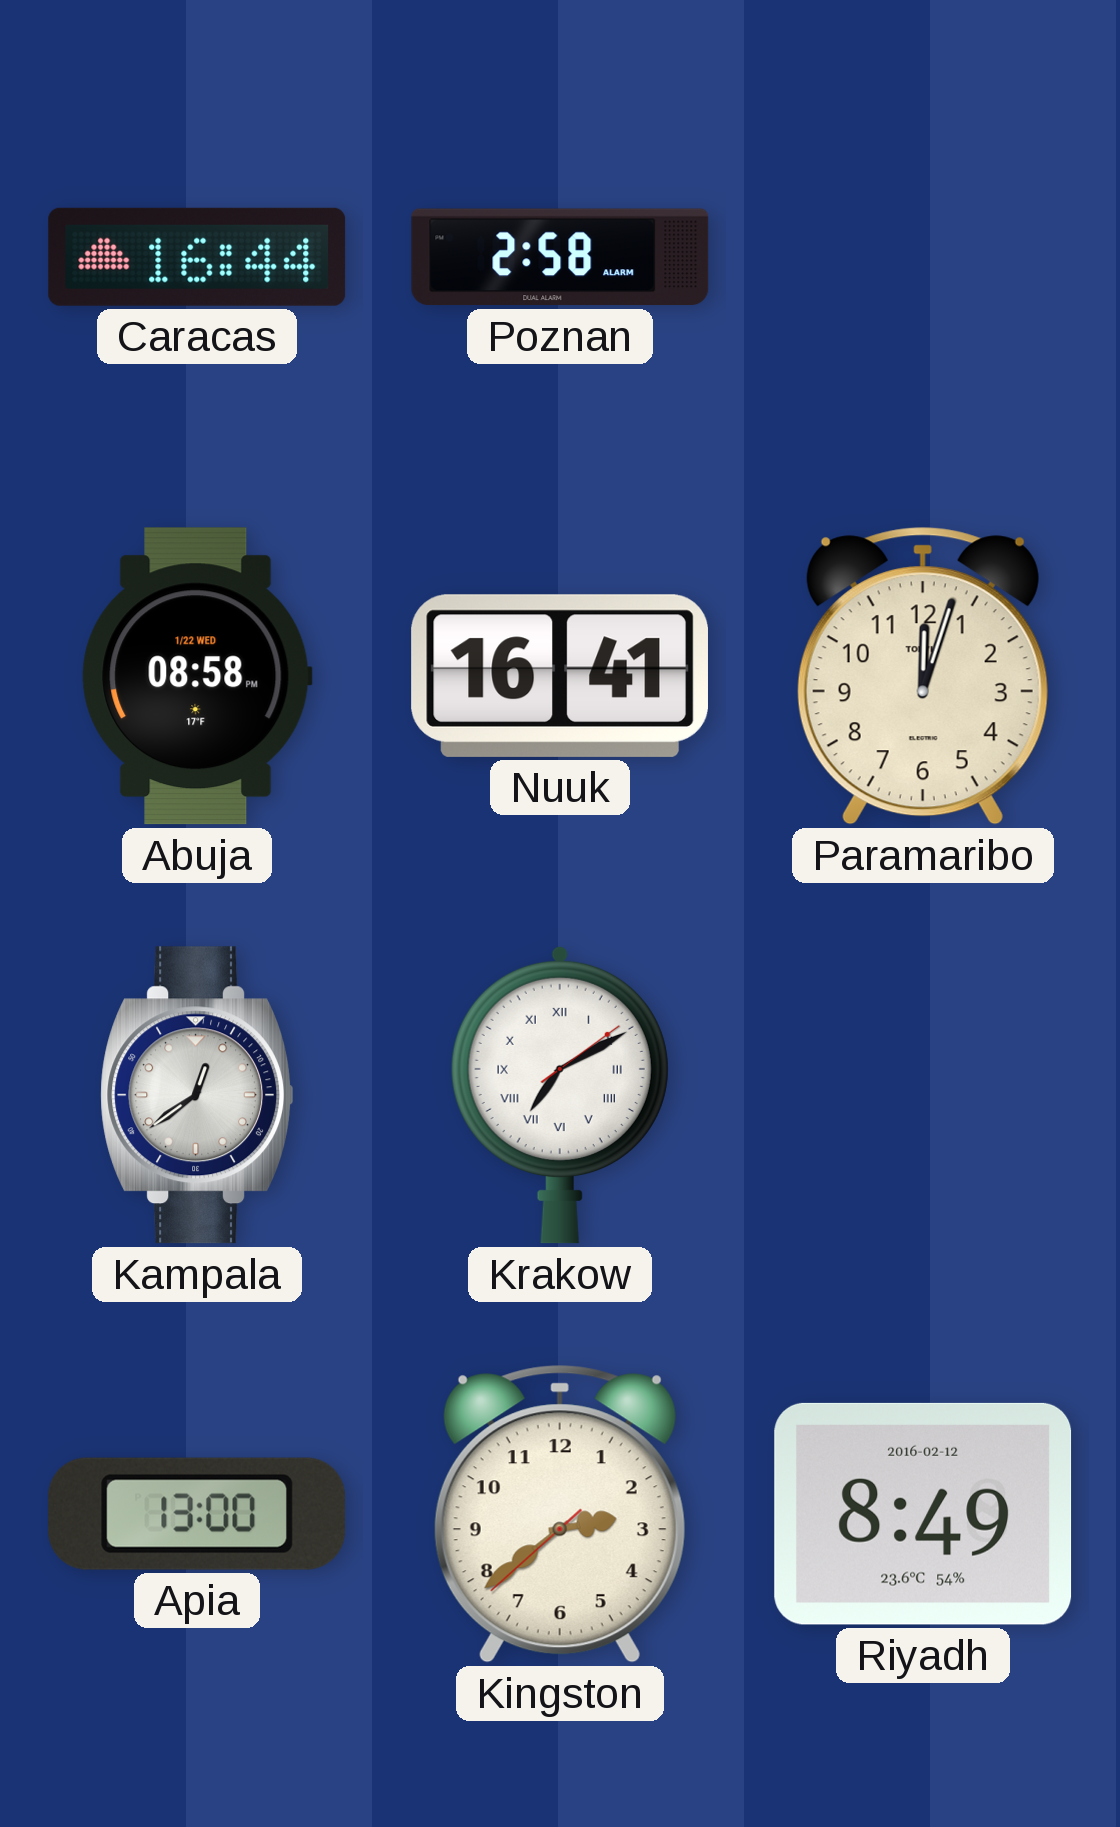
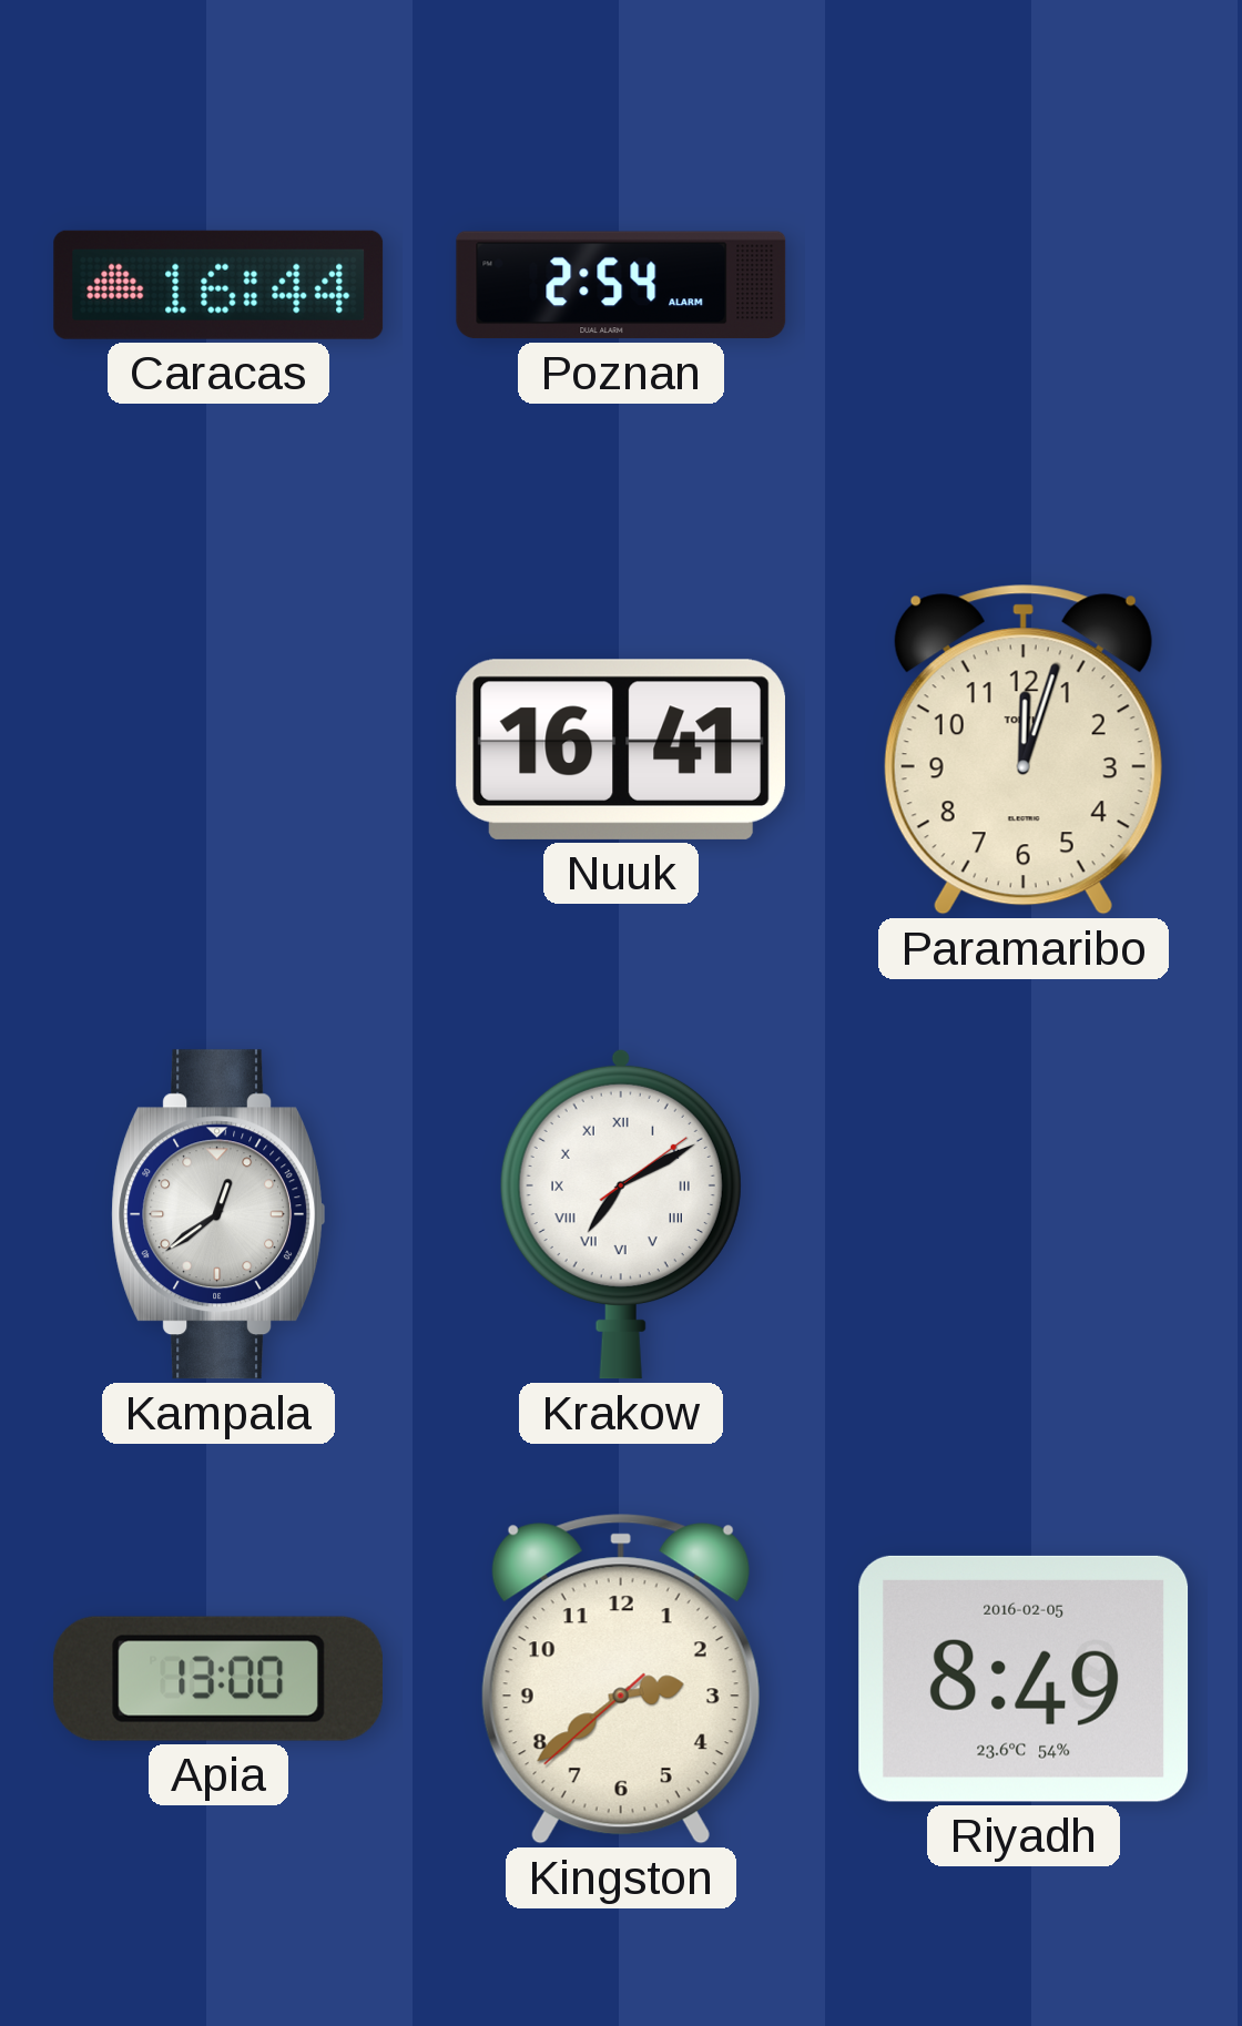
Poznan: 2:58 -> 2:54 (621, 285)
Abuja: 08:58 -> none (197, 676)
Riyadh date: 2016-02-12 -> 2016-02-05 (1024, 1679)
